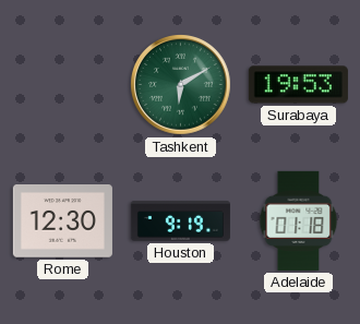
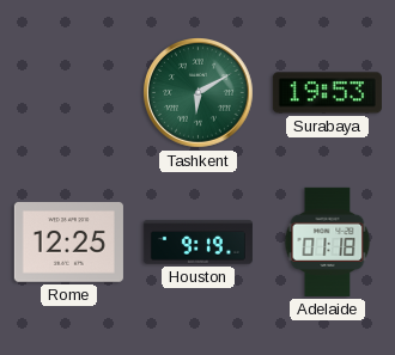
Rome: 12:30 -> 12:25 (68, 243)
